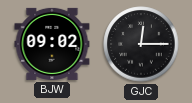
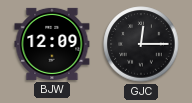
BJW: 09:02 -> 12:09 (52, 44)
